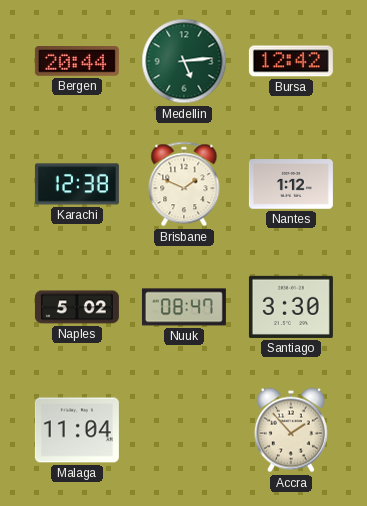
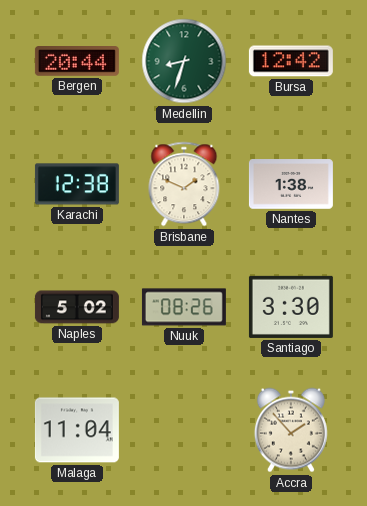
Medellin: 5:14 -> 8:33 (184, 61)
Nantes: 1:12 -> 1:38 (291, 184)
Nuuk: 08:47 -> 08:26 (184, 307)
